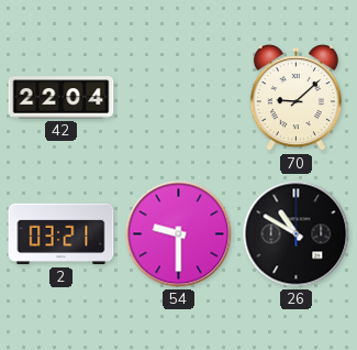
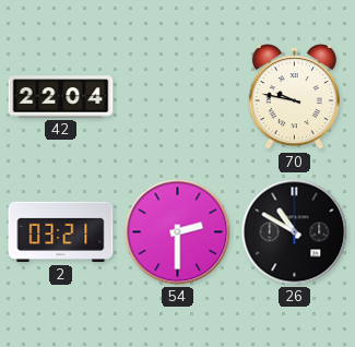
70: 9:08 -> 9:47 (294, 98)
54: 9:30 -> 2:30 (178, 232)
